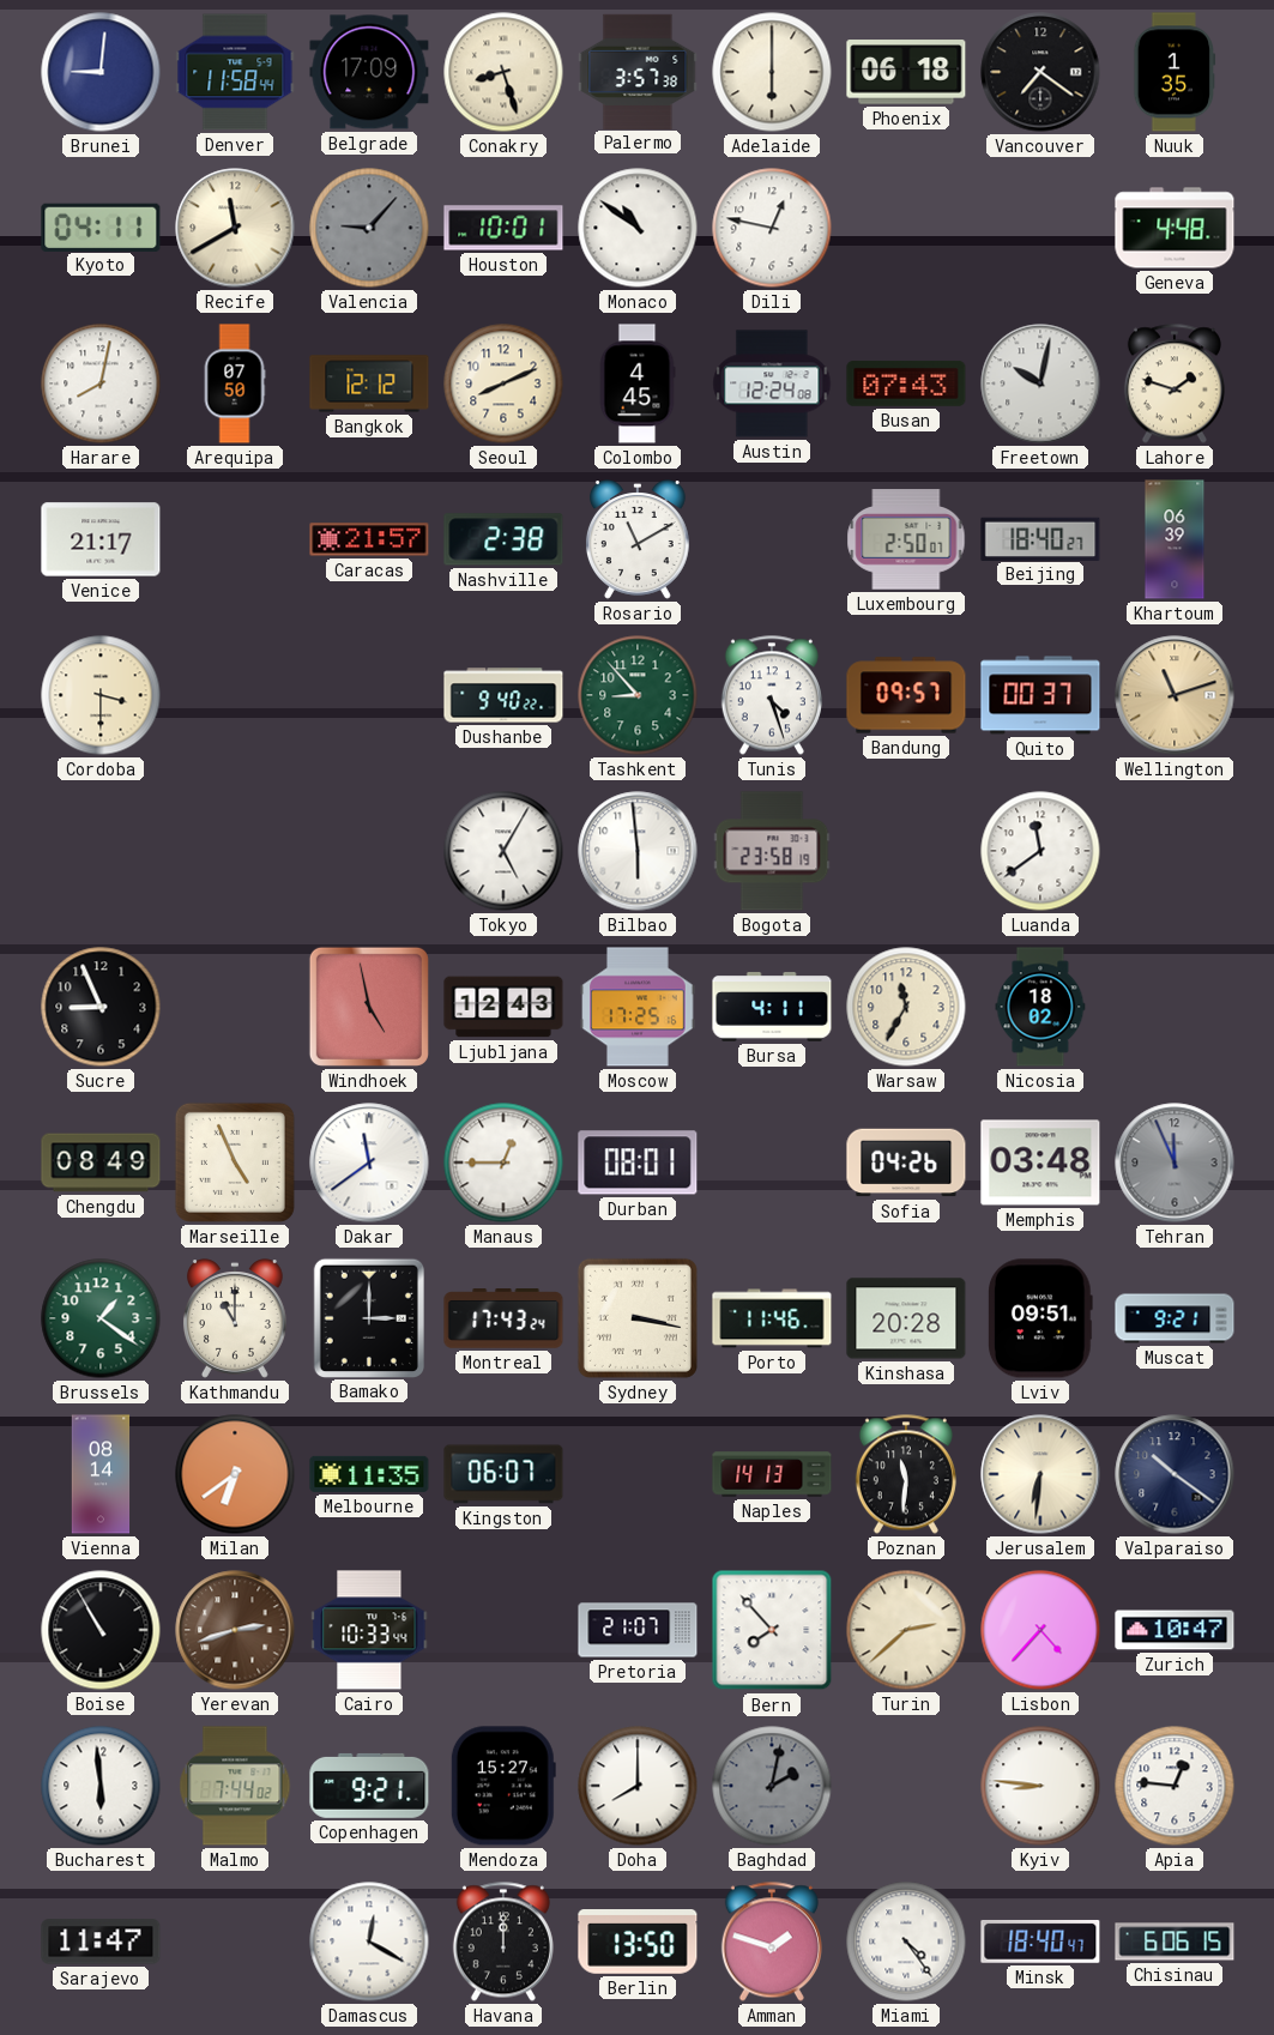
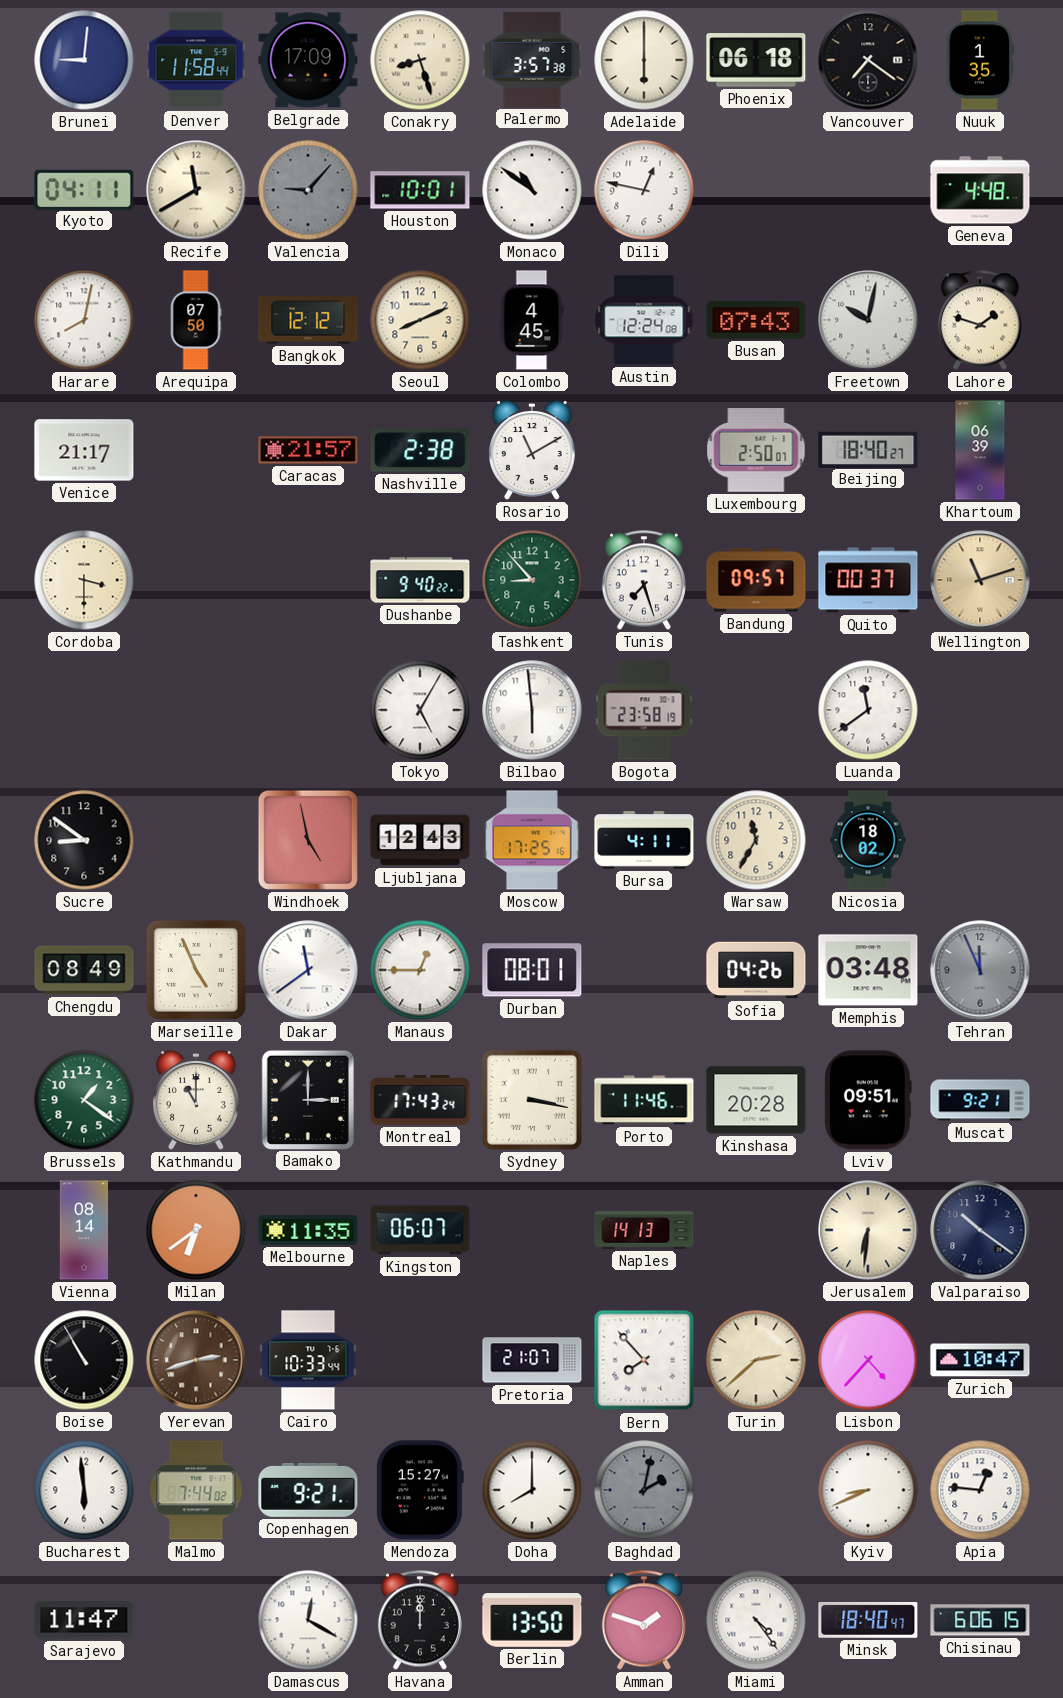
Tunis: 4:27 -> 7:27 (644, 580)
Sucre: 8:56 -> 8:51 (84, 840)
Poznan: 11:31 -> none (906, 1474)
Kyiv: 8:46 -> 8:41 (868, 1490)
